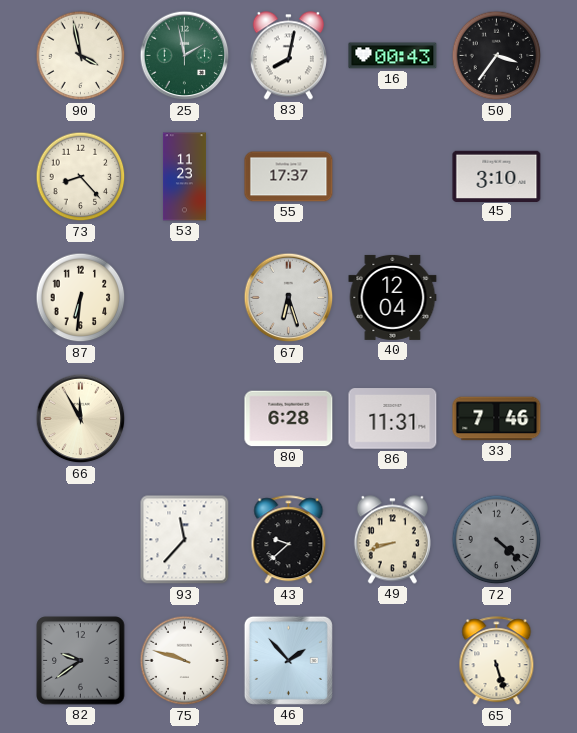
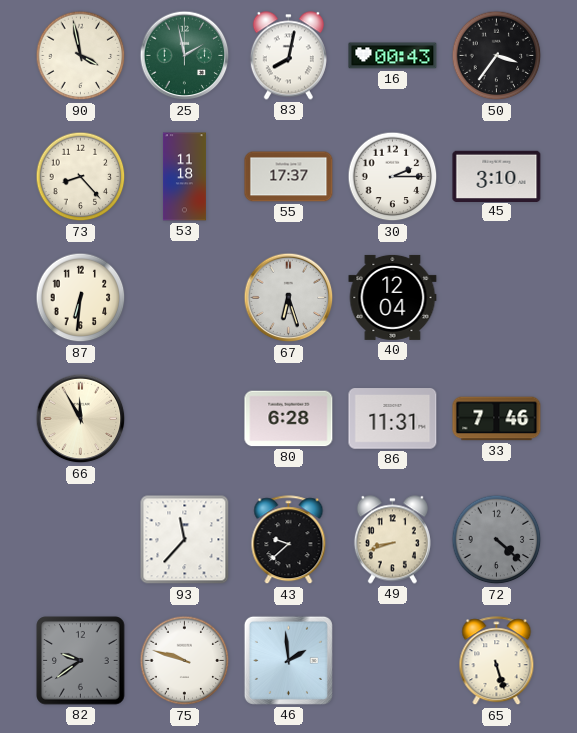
53: 11:23 -> 11:18 (184, 177)
30: none -> 2:15 (393, 177)
46: 1:53 -> 1:59 (288, 660)
